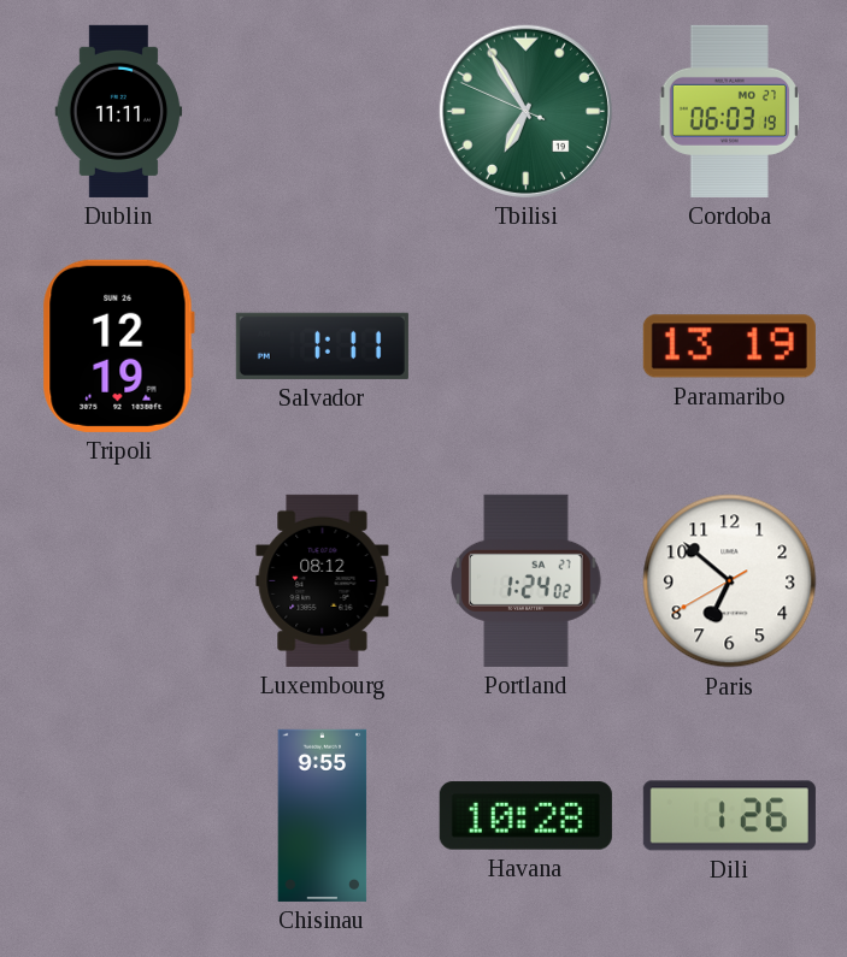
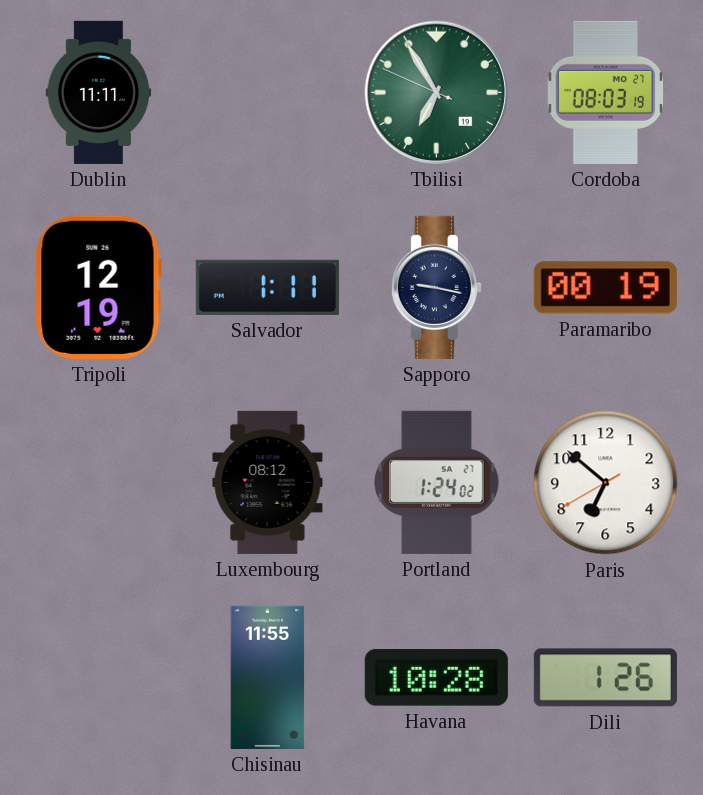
Cordoba: 06:03 -> 08:03 (606, 92)
Sapporo: none -> 9:17 (436, 287)
Paramaribo: 13:19 -> 00:19 (605, 288)
Chisinau: 9:55 -> 11:55 (268, 677)
